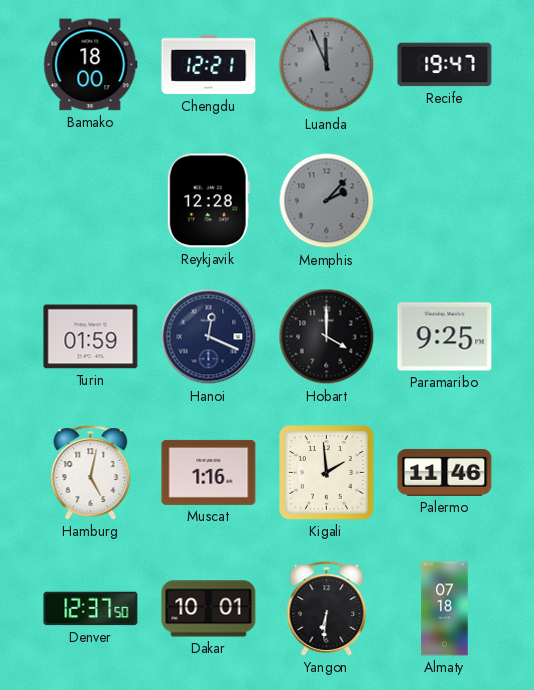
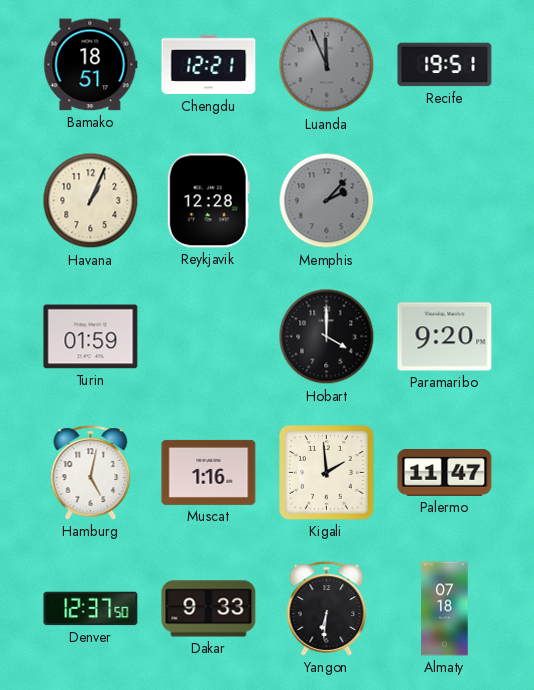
Bamako: 18:00 -> 18:51 (91, 65)
Recife: 19:47 -> 19:51 (445, 65)
Havana: none -> 1:04 (91, 201)
Hanoi: 12:19 -> none (209, 337)
Paramaribo: 9:25 -> 9:20 (445, 337)
Palermo: 11:46 -> 11:47 (445, 472)
Dakar: 10:01 -> 9:33 (209, 609)
